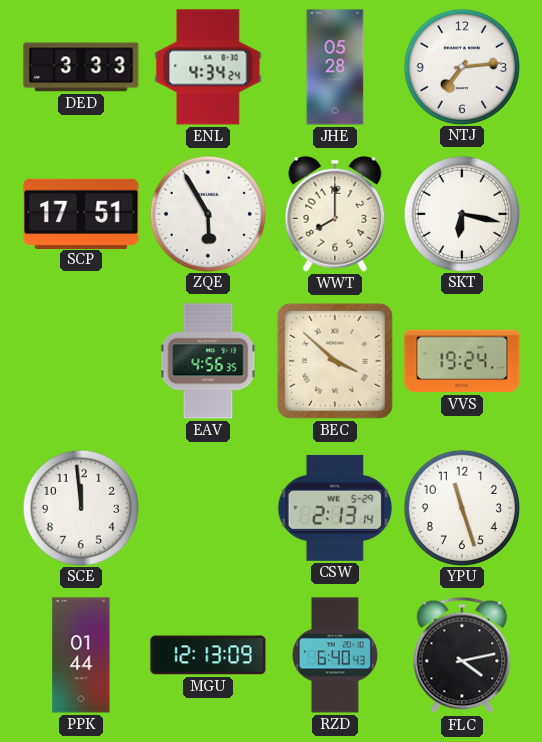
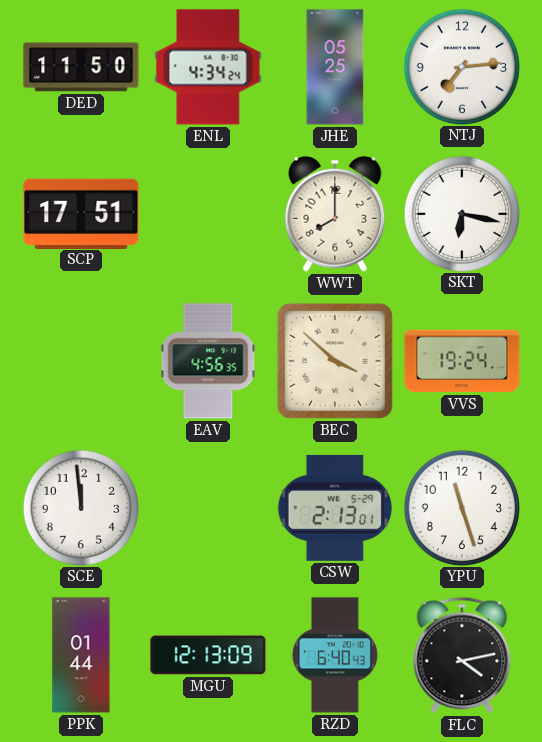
DED: 3:33 -> 11:50 (81, 67)
JHE: 05:28 -> 05:25 (335, 67)
ZQE: 5:55 -> none (207, 213)
CSW: 2:13:14 -> 2:13:01 (335, 508)
